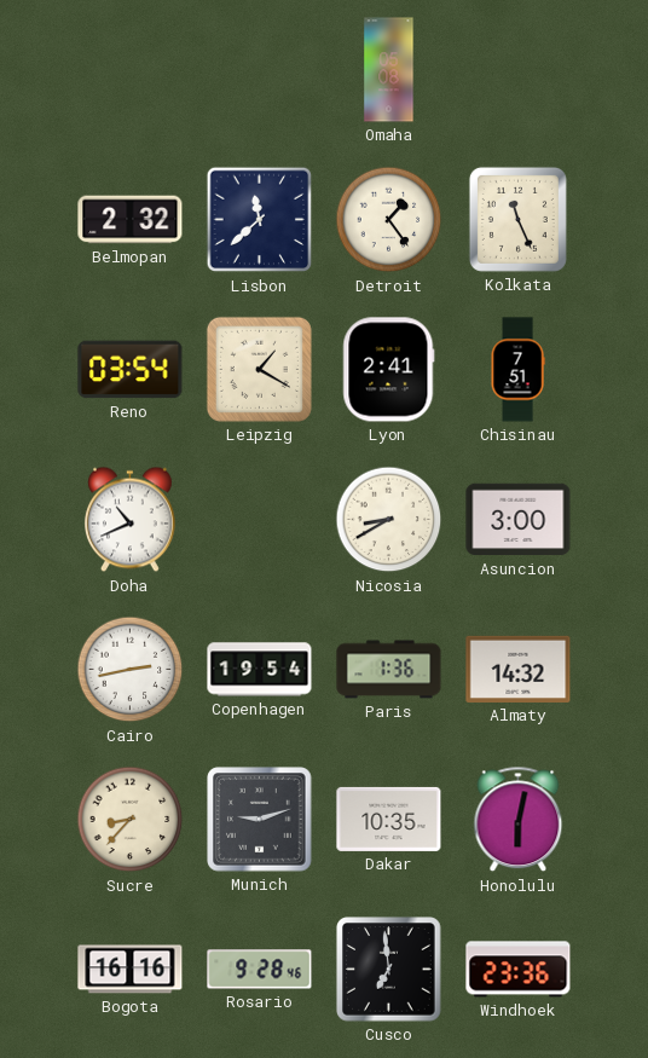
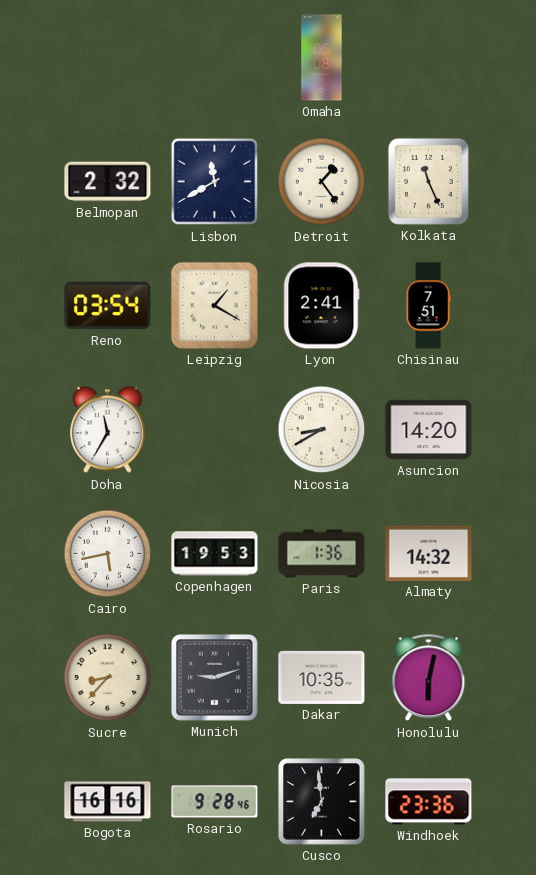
Lisbon: 11:38 -> 11:40 (215, 182)
Doha: 10:41 -> 11:35 (108, 430)
Asuncion: 3:00 -> 14:20 (429, 430)
Cairo: 2:43 -> 5:43 (108, 554)
Copenhagen: 19:54 -> 19:53 (215, 554)
